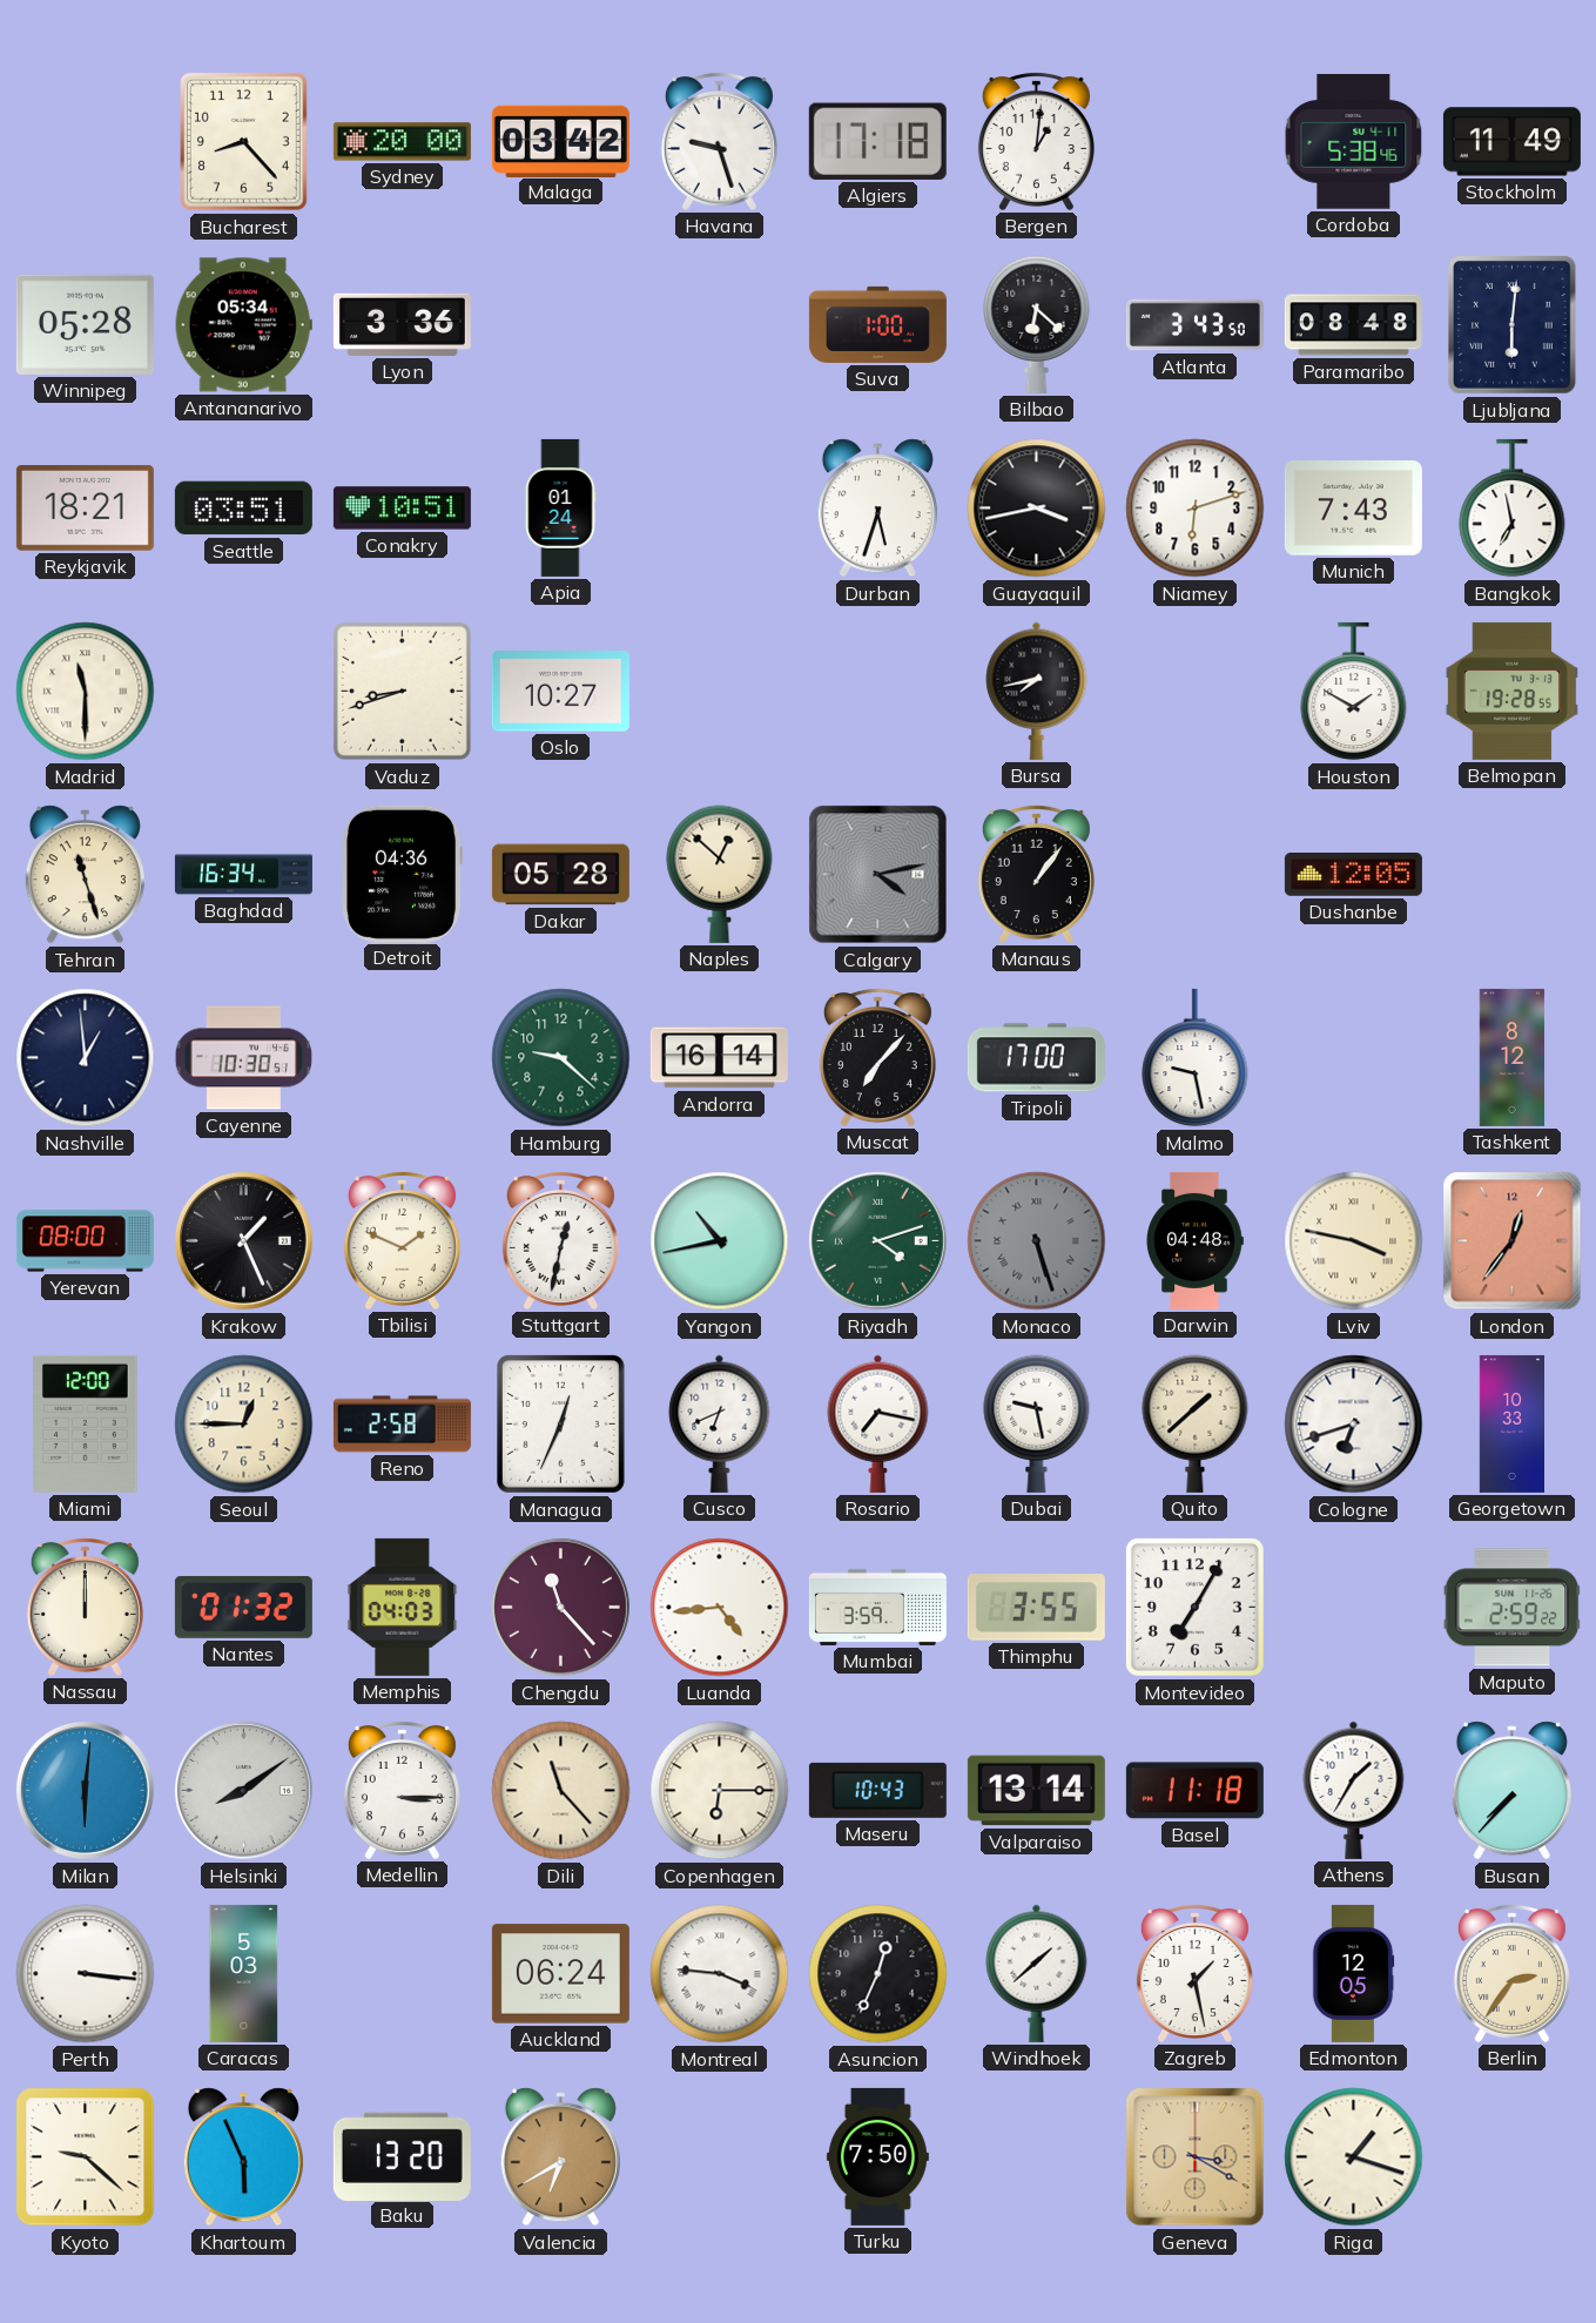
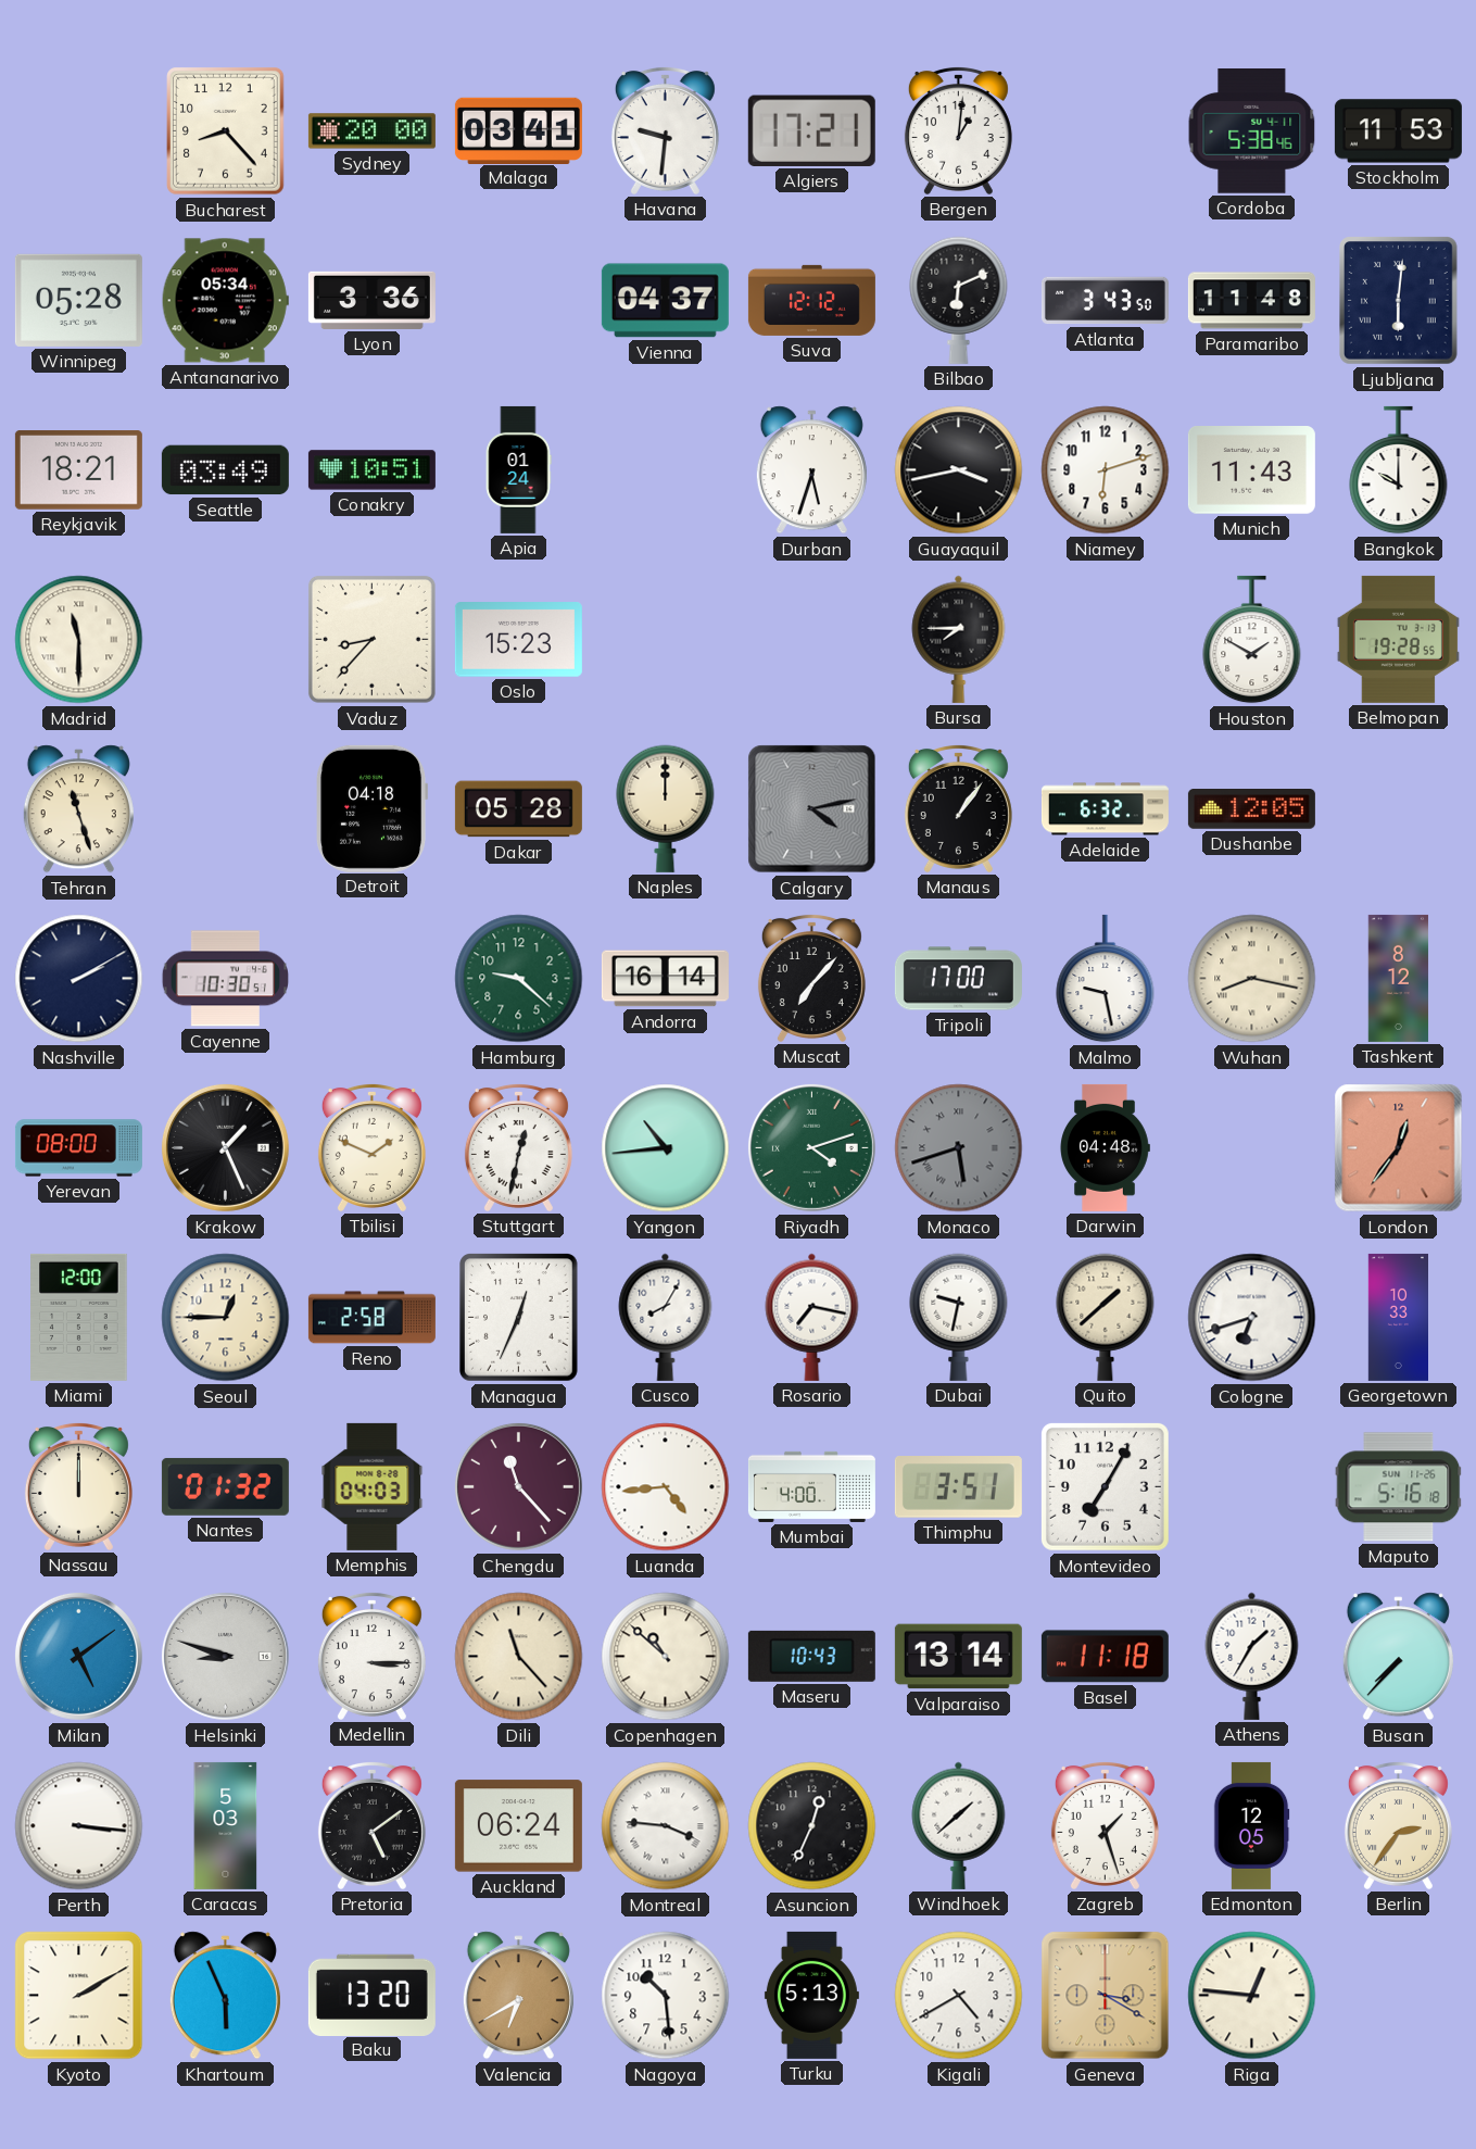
Malaga: 03:42 -> 03:41 (518, 130)
Havana: 9:27 -> 9:31 (665, 130)
Algiers: 17:18 -> 17:21 (811, 130)
Stockholm: 11:49 -> 11:53 (1398, 131)
Vienna: none -> 04:37 (665, 301)
Suva: 1:00 -> 12:12 (811, 300)
Bilbao: 6:22 -> 6:11 (959, 300)
Paramaribo: 08:48 -> 11:48 (1251, 301)
Seattle: 03:51 -> 03:49 (225, 470)
Munich: 7:43 -> 11:43 (1251, 470)
Bangkok: 6:58 -> 10:00 (1399, 470)
Vaduz: 8:42 -> 8:37 (371, 639)
Oslo: 10:27 -> 15:23 (518, 640)
Bursa: 7:43 -> 7:45 (959, 639)
Baghdad: 16:34 -> none (243, 875)
Detroit: 04:36 -> 04:18 (373, 808)
Naples: 12:52 -> 12:00 (666, 808)
Adelaide: none -> 6:32 (1105, 809)
Nashville: 12:59 -> 2:10 (79, 979)
Wuhan: none -> 8:17 (1252, 979)
Yangon: 10:43 -> 10:44 (666, 1148)
Monaco: 5:27 -> 5:42 (959, 1148)
Lviv: 3:47 -> none (1354, 1241)
Cusco: 6:41 -> 8:05 (666, 1317)
Dubai: 9:28 -> 9:32 (959, 1317)
Mumbai: 3:59 -> 4:00 (811, 1486)
Thimphu: 3:55 -> 3:51 (958, 1487)
Maputo: 2:59 -> 5:16 (1399, 1487)
Milan: 6:01 -> 5:09 (78, 1656)
Helsinki: 8:09 -> 8:48 (225, 1656)
Copenhagen: 6:15 -> 10:52 (666, 1657)
Pretoria: none -> 5:09 (371, 1825)
Zagreb: 1:28 -> 1:27 (1105, 1825)
Kyoto: 9:22 -> 2:10 (79, 1996)
Nagoya: none -> 10:29 (666, 1996)
Turku: 7:50 -> 5:13 (811, 1995)
Kigali: none -> 4:40 (959, 1996)
Riga: 1:18 -> 12:46 (1252, 1996)
